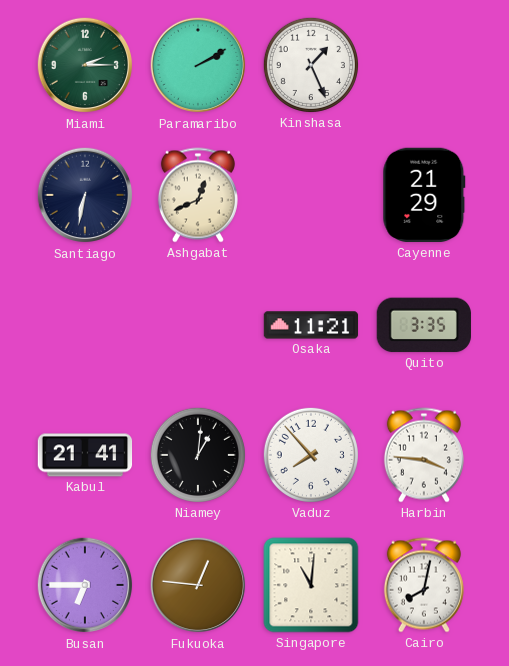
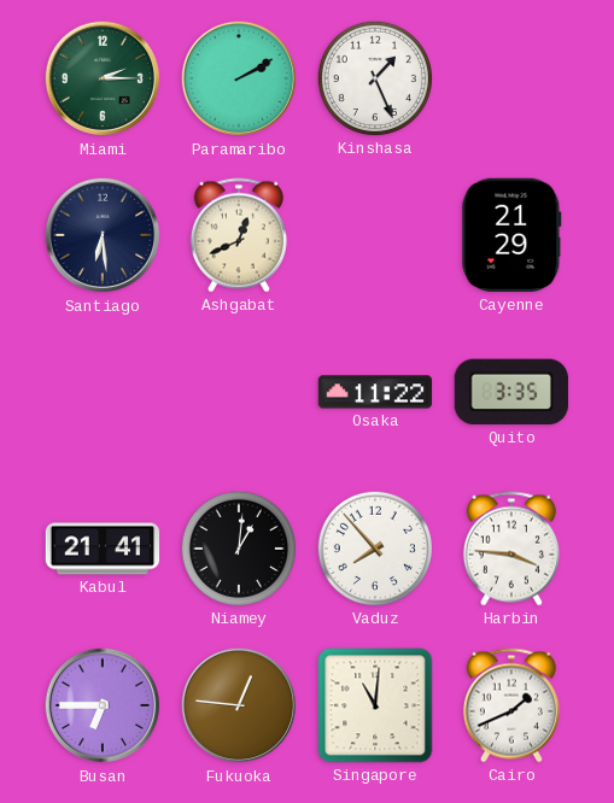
Santiago: 6:32 -> 6:29 (103, 235)
Osaka: 11:21 -> 11:22 (375, 392)
Cairo: 8:02 -> 1:41 (511, 705)
